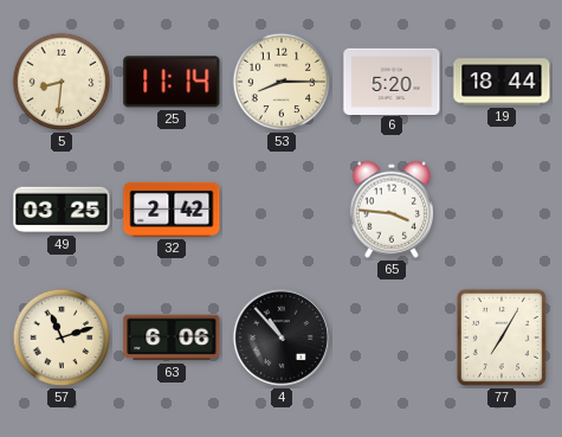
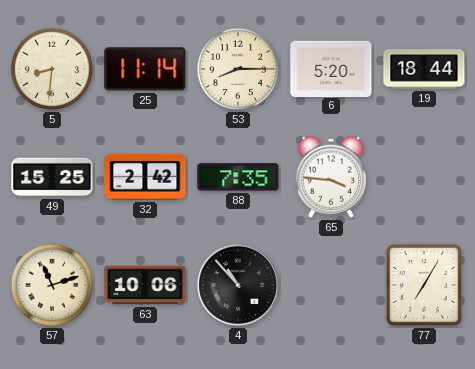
49: 03:25 -> 15:25 (52, 177)
88: none -> 7:35 (238, 177)
63: 6:06 -> 10:06 (145, 285)
